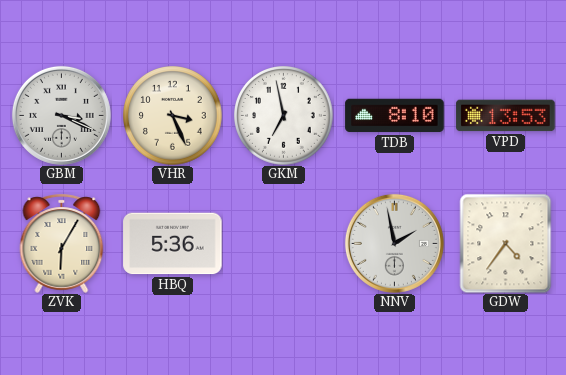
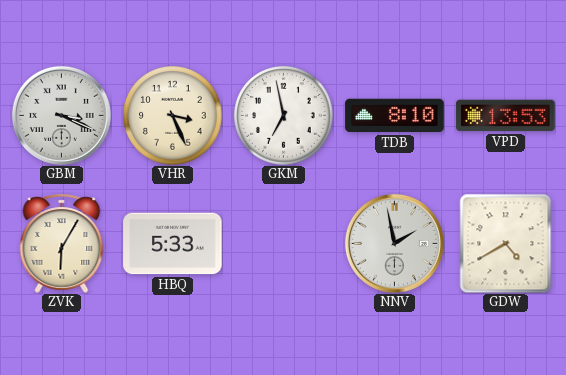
HBQ: 5:36 -> 5:33 (173, 244)
GDW: 4:36 -> 4:40 (506, 243)
